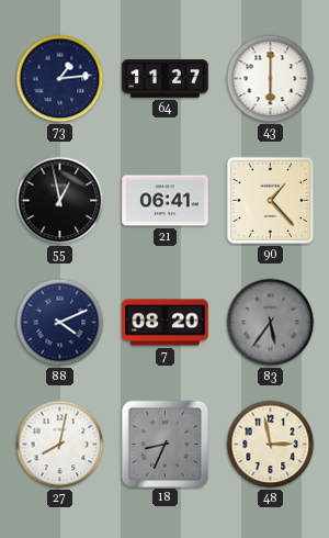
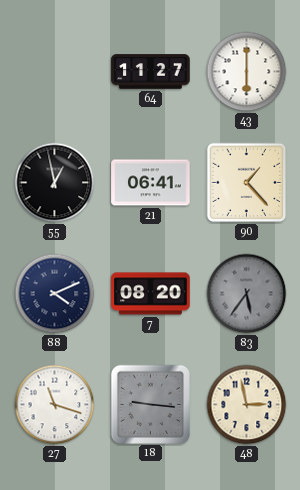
73: 1:14 -> none (60, 79)
27: 8:02 -> 11:18 (55, 405)
18: 8:34 -> 9:16 (150, 404)
